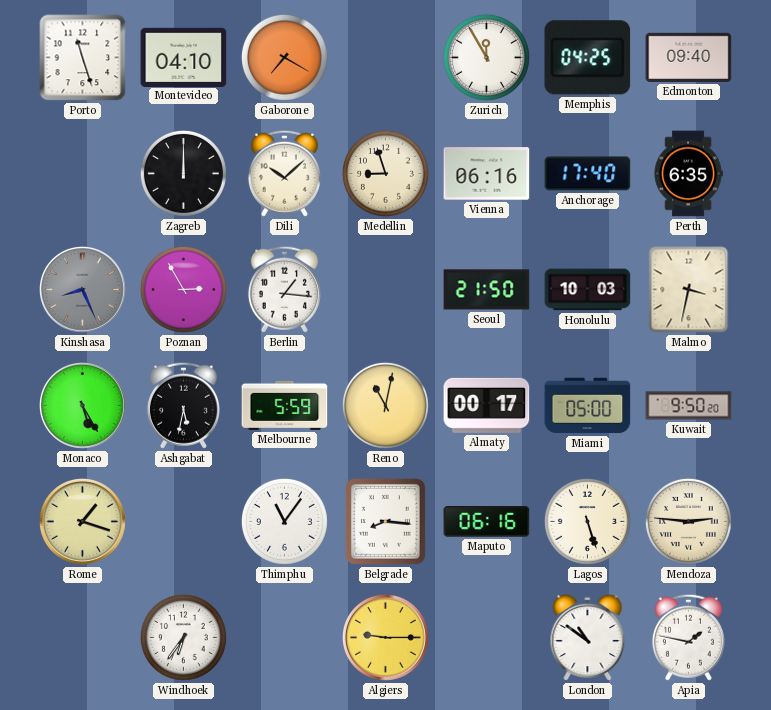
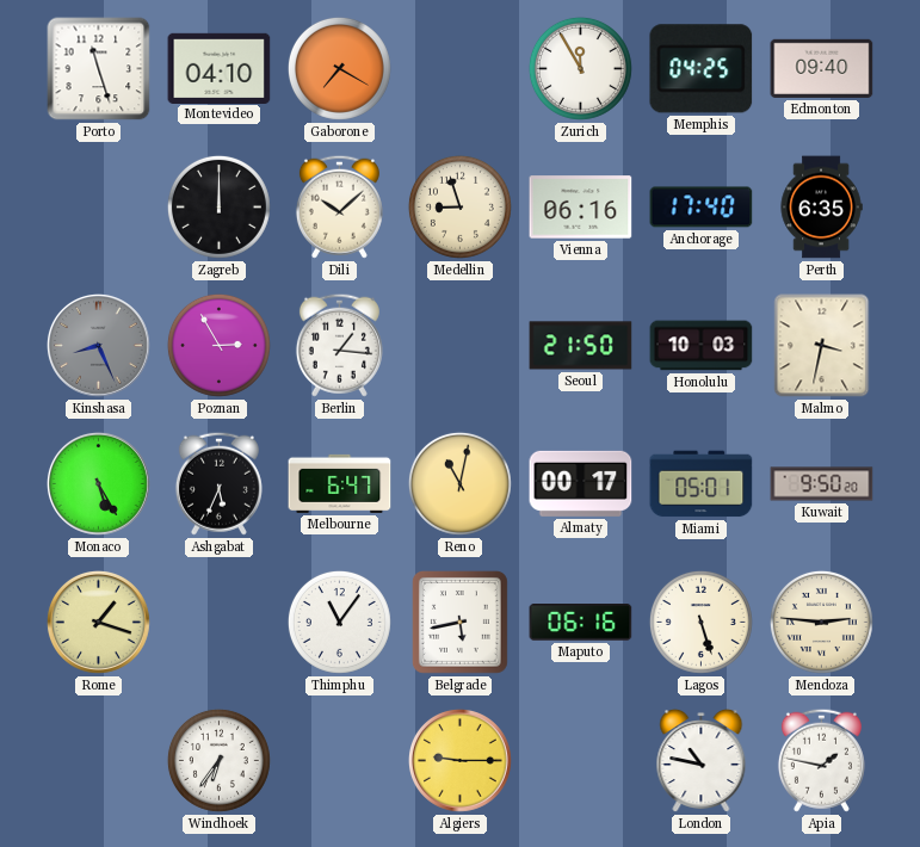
Ashgabat: 5:32 -> 5:34 (218, 483)
Melbourne: 5:59 -> 6:47 (340, 483)
Miami: 05:00 -> 05:01 (702, 484)
Belgrade: 8:16 -> 5:43 (459, 622)
London: 10:51 -> 10:47 (702, 761)
